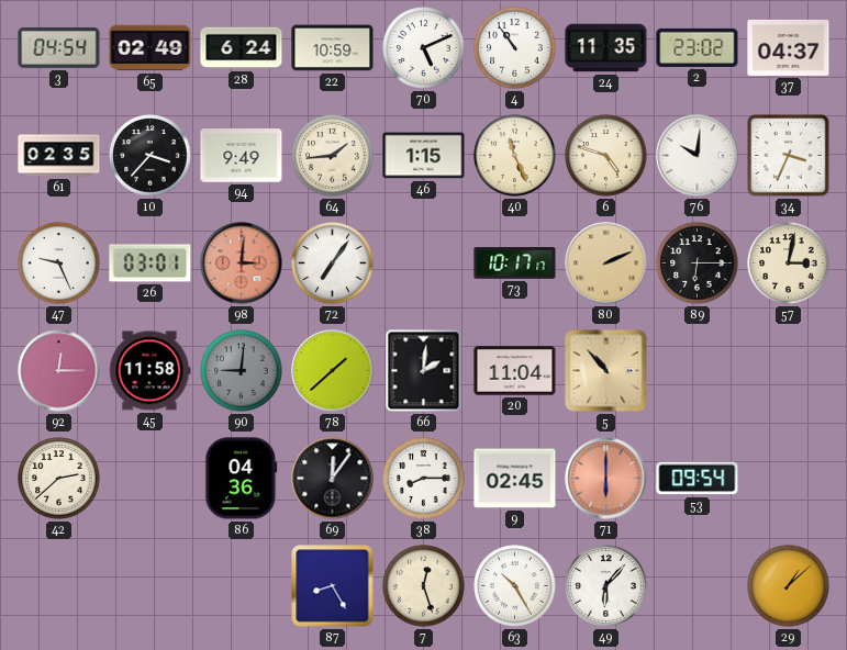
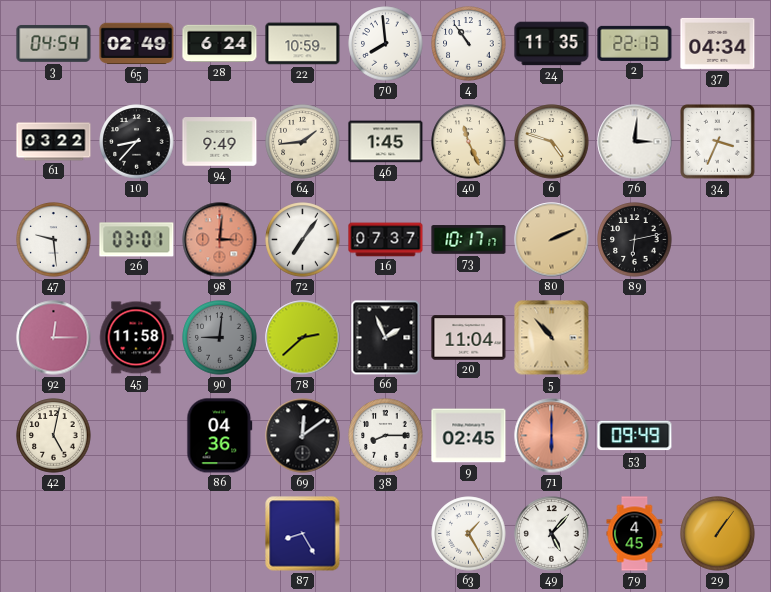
70: 5:11 -> 7:59 (386, 44)
2: 23:02 -> 22:13 (635, 43)
37: 04:37 -> 04:34 (718, 43)
61: 02:35 -> 03:22 (54, 142)
10: 3:37 -> 8:37 (137, 142)
46: 1:15 -> 1:45 (386, 142)
76: 10:01 -> 3:01 (635, 142)
47: 9:26 -> 9:29 (54, 240)
16: none -> 07:37 (386, 240)
89: 6:15 -> 6:13 (635, 240)
57: 3:02 -> none (789, 264)
78: 1:38 -> 2:38 (303, 338)
66: 2:01 -> 1:56 (386, 338)
42: 2:38 -> 5:02 (54, 436)
69: 12:06 -> 12:09 (303, 436)
53: 09:54 -> 09:49 (635, 436)
7: 12:27 -> none (424, 586)
63: 10:25 -> 1:25 (469, 534)
49: 6:07 -> 5:07 (552, 534)
79: none -> 4:45 (635, 534)
29: 1:08 -> 1:06 (718, 534)
